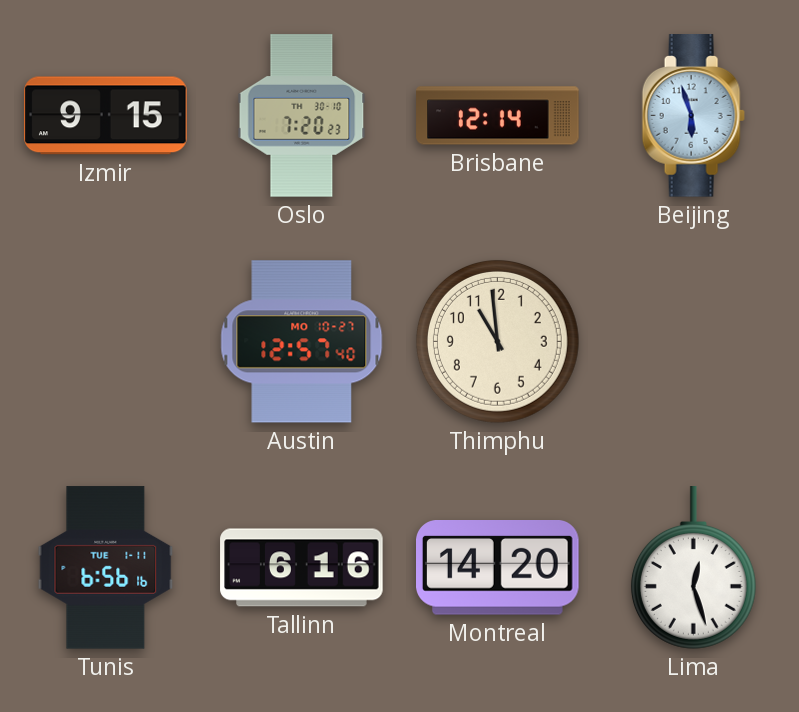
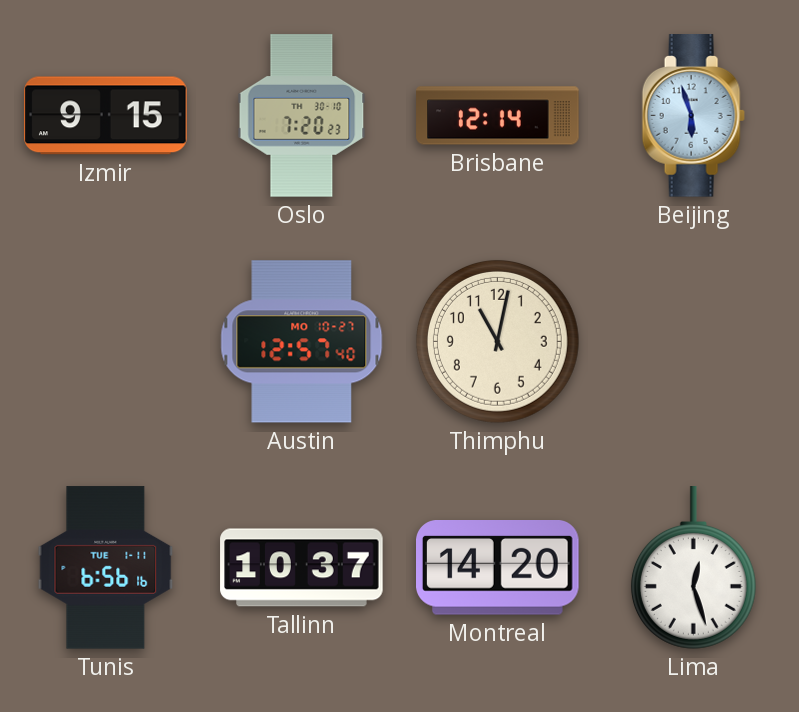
Thimphu: 10:59 -> 11:02 (497, 341)
Tallinn: 6:16 -> 10:37 (302, 568)
